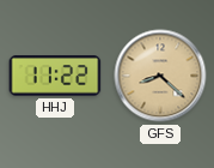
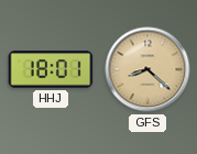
HHJ: 11:22 -> 18:01 (51, 69)
